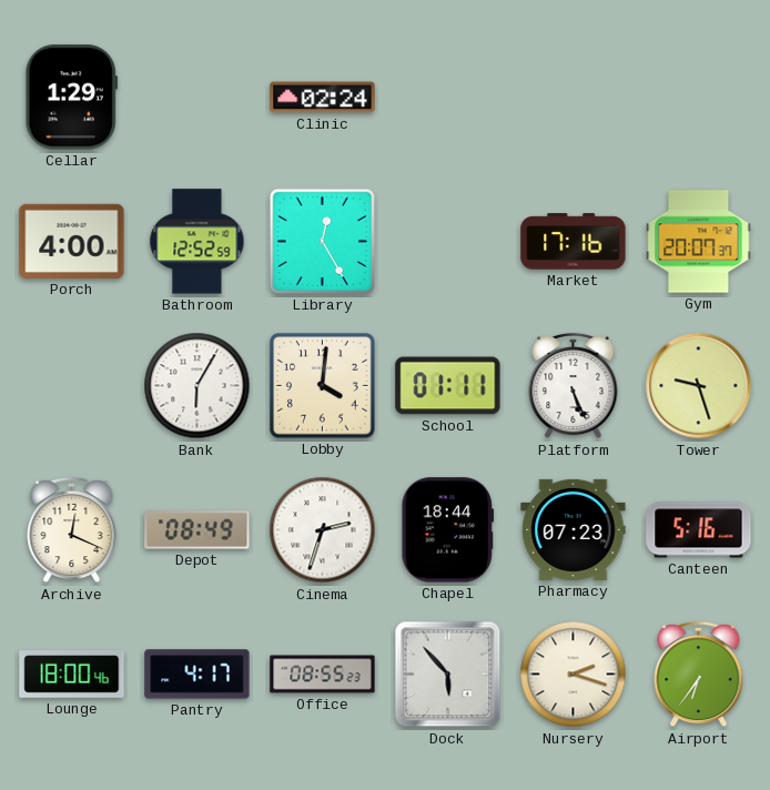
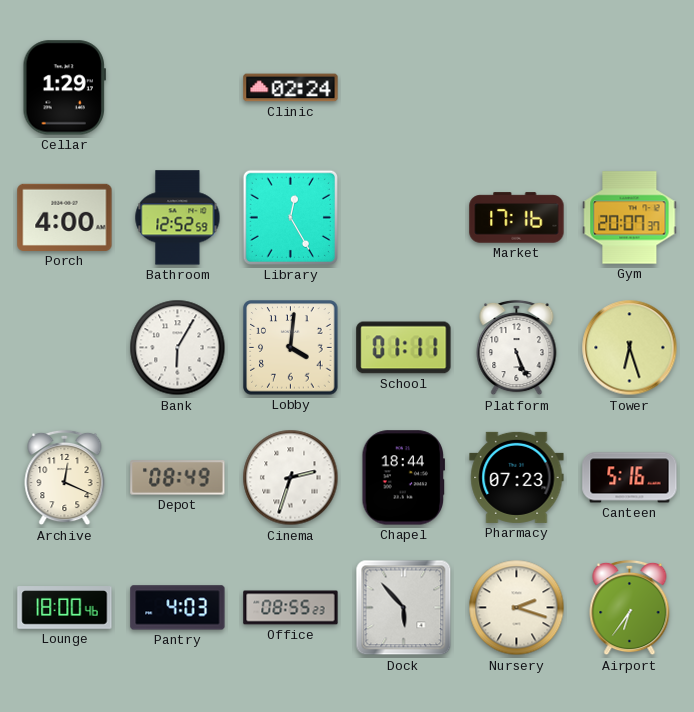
Tower: 9:27 -> 6:27 (630, 348)
Pantry: 4:17 -> 4:03 (178, 608)
